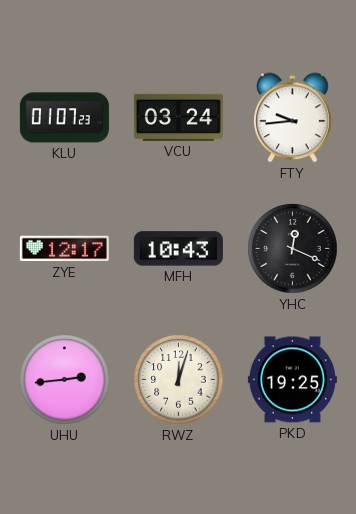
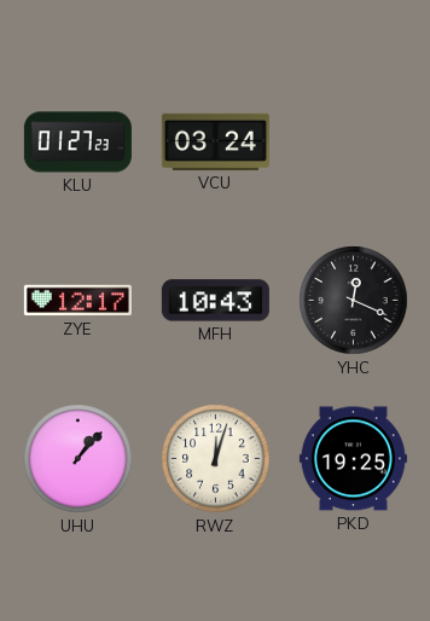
KLU: 01:07 -> 01:27 (77, 143)
FTY: 9:44 -> none (293, 118)
UHU: 2:44 -> 1:07 (79, 459)
